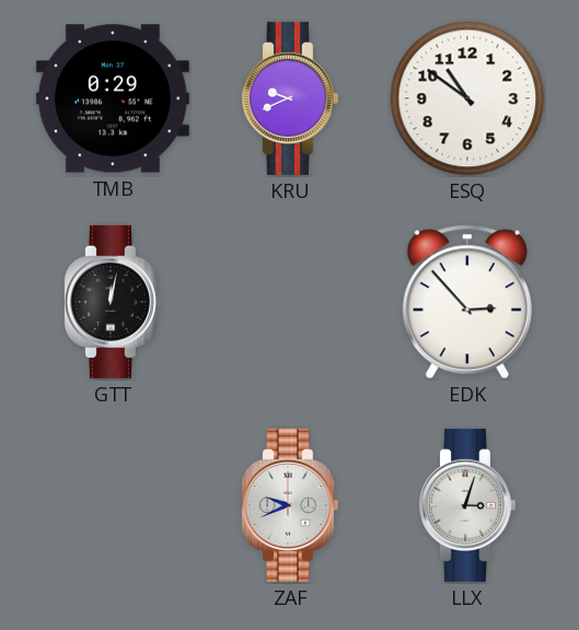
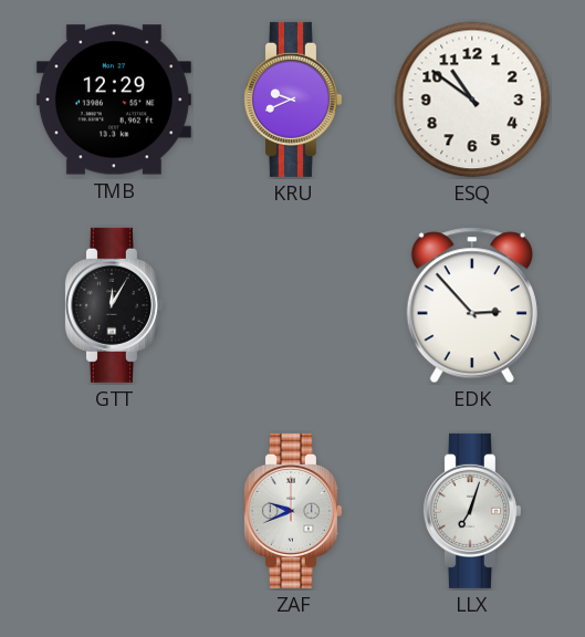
TMB: 0:29 -> 12:29 (114, 100)
GTT: 12:02 -> 12:05 (113, 305)
LLX: 3:03 -> 7:03 (471, 511)
